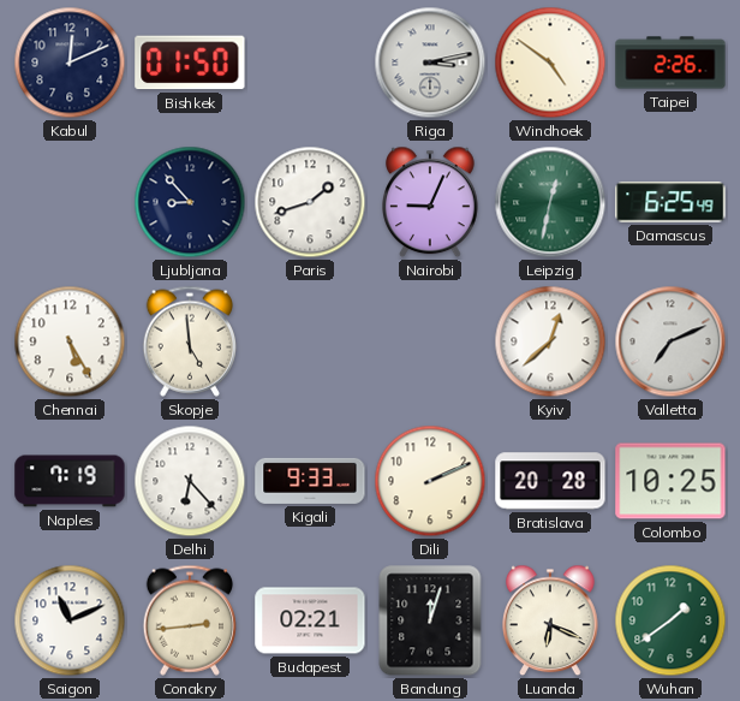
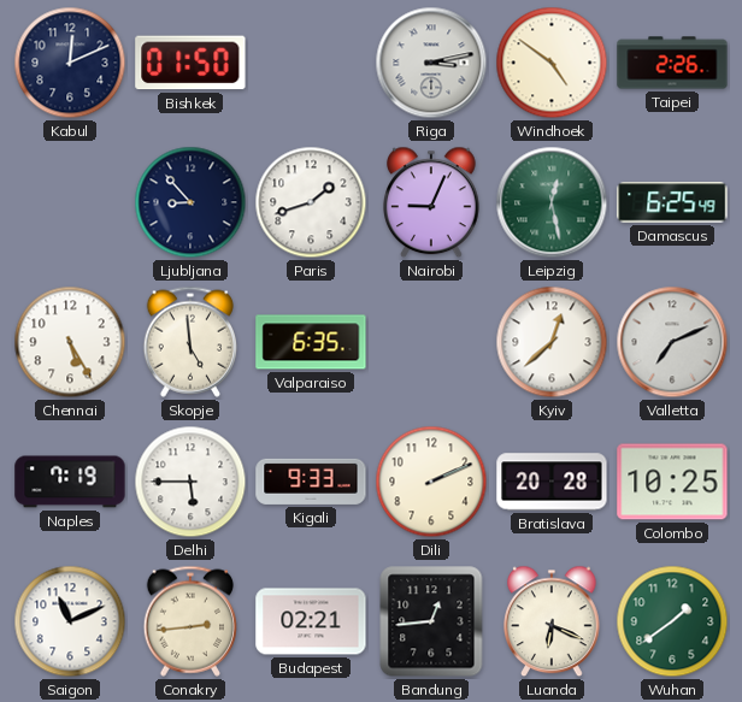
Leipzig: 12:32 -> 12:28 (552, 202)
Valparaiso: none -> 6:35 (311, 342)
Delhi: 6:23 -> 5:45 (190, 482)
Bandung: 12:03 -> 12:44 (431, 621)
